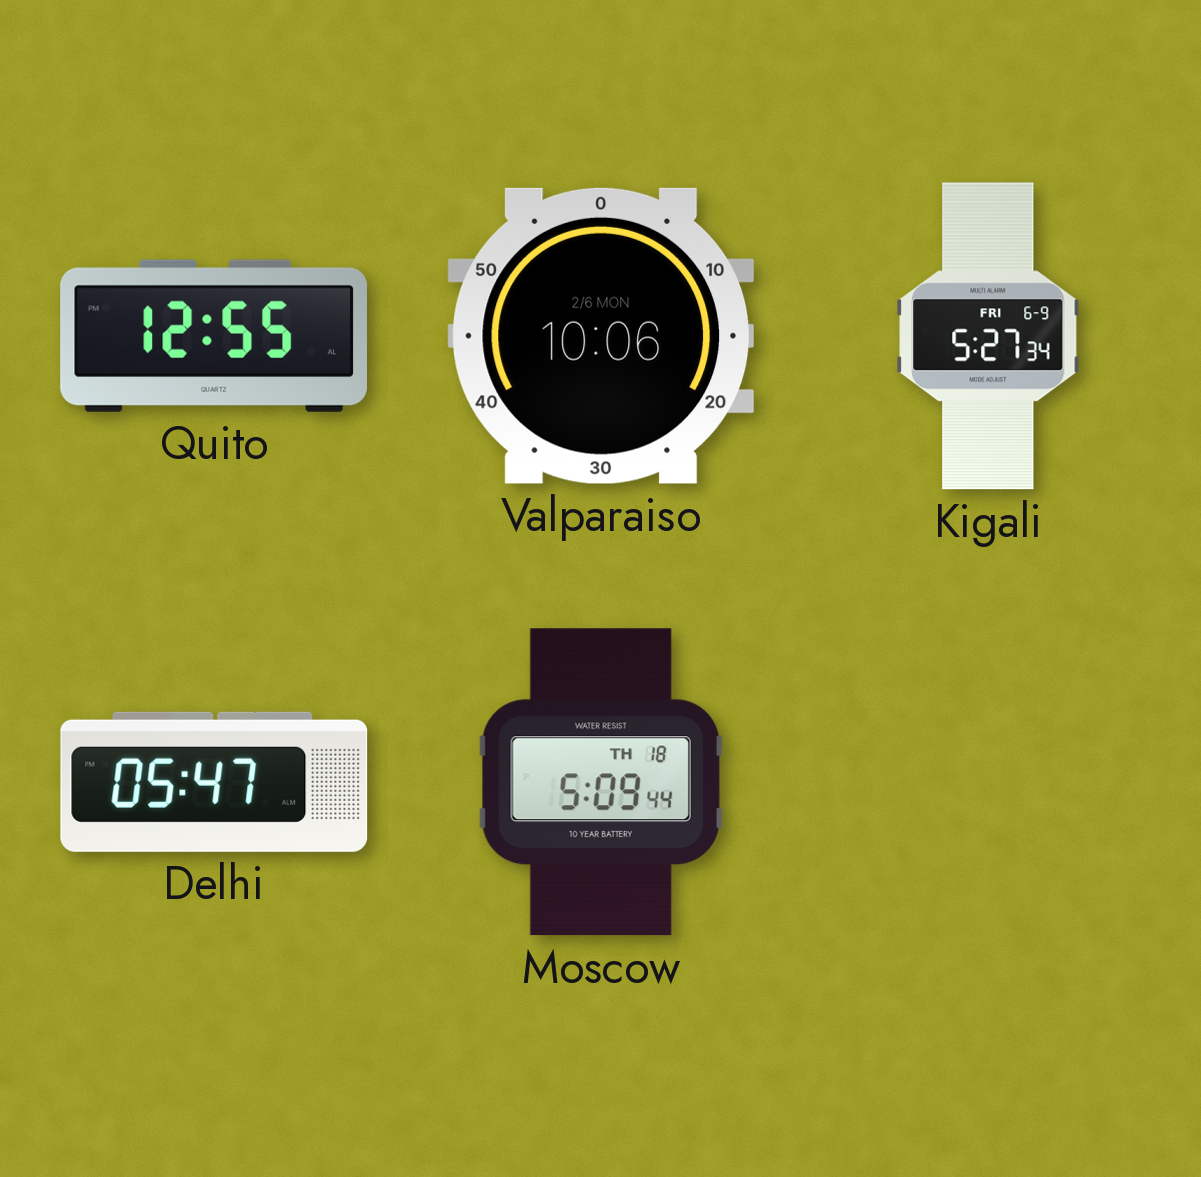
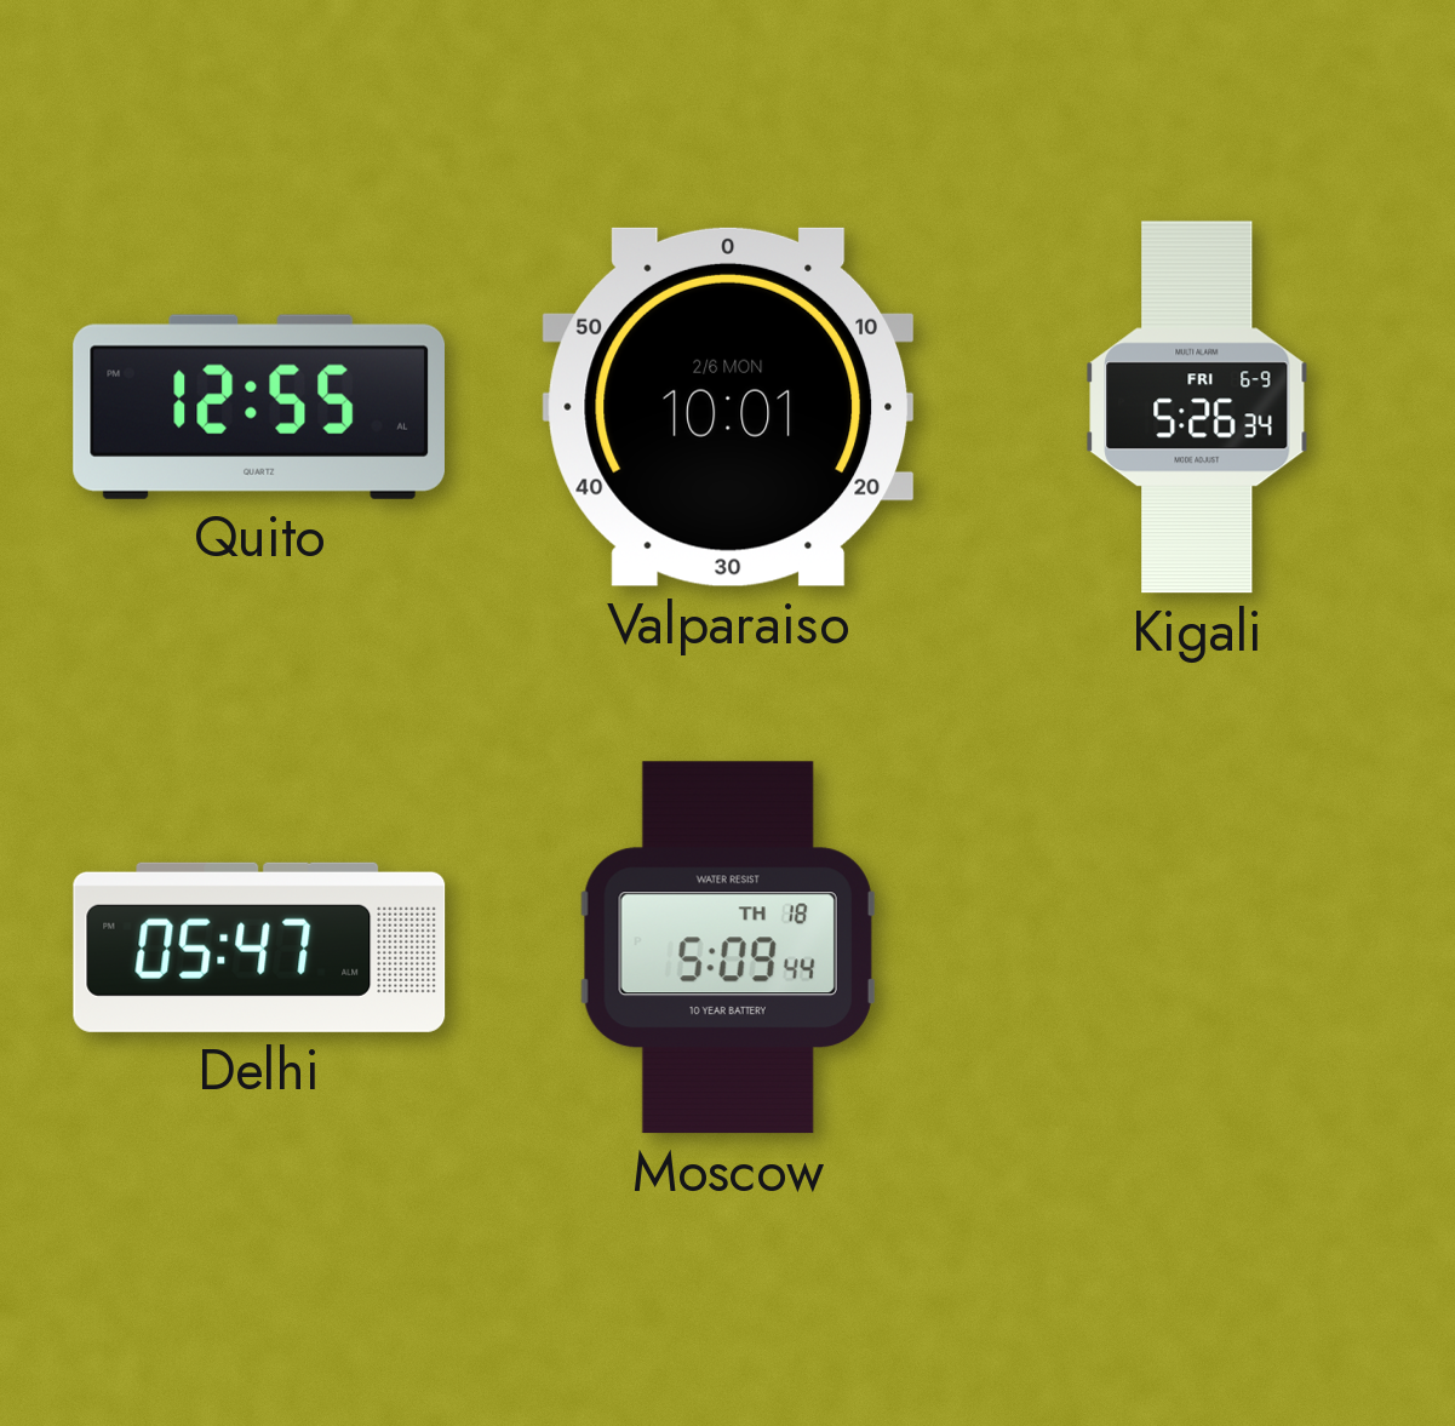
Valparaiso: 10:06 -> 10:01 (728, 407)
Kigali: 5:27 -> 5:26 (1197, 407)
